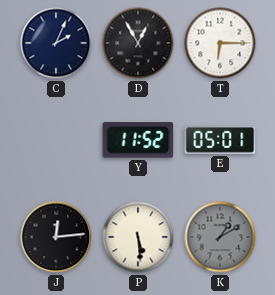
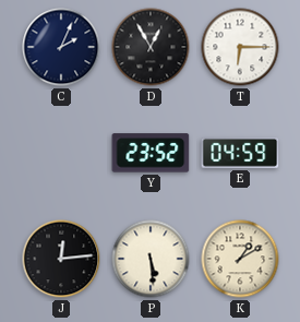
Y: 11:52 -> 23:52 (151, 153)
E: 05:01 -> 04:59 (240, 153)
K dial: grey -> cream (240, 259)
